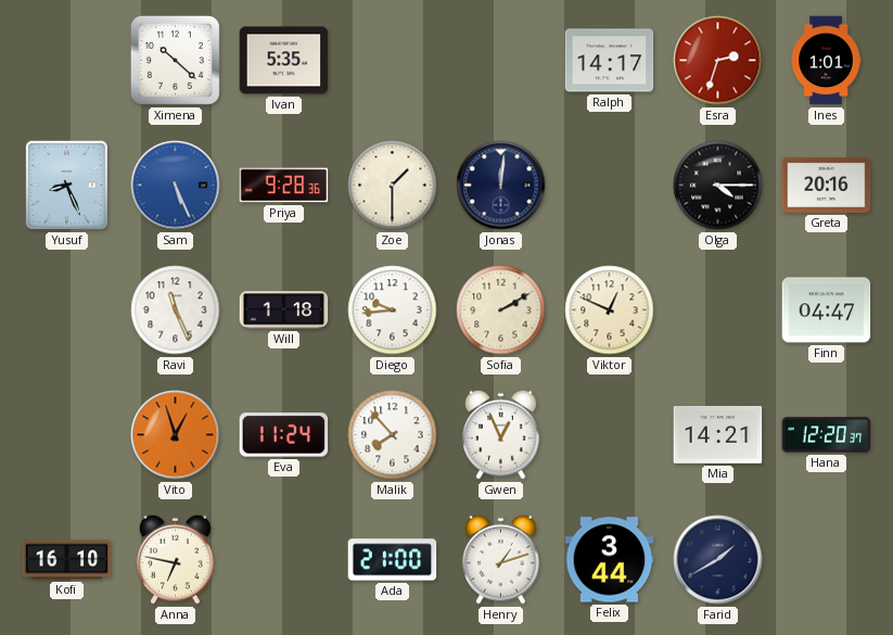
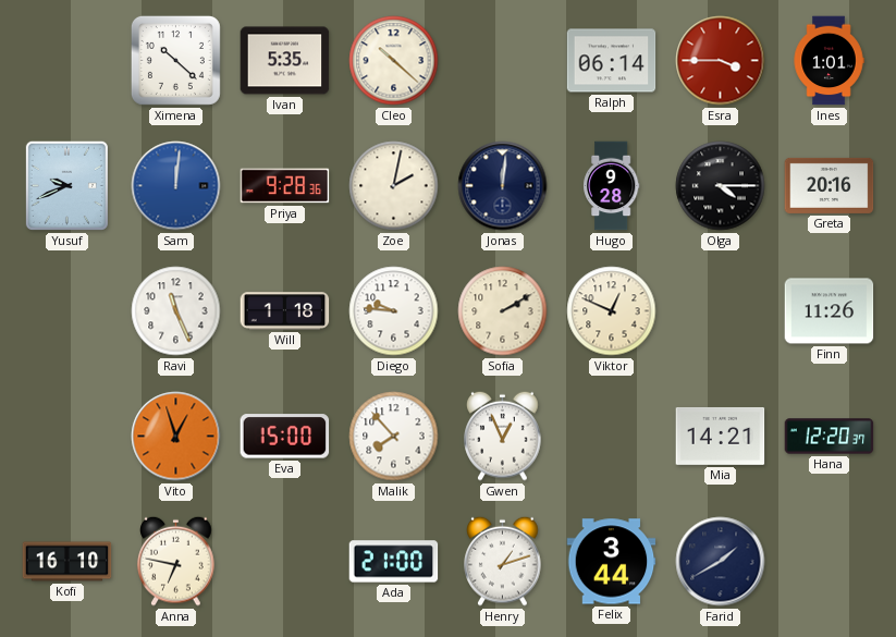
Cleo: none -> 10:22 (394, 61)
Ralph: 14:17 -> 06:14 (612, 61)
Esra: 2:33 -> 3:45 (721, 61)
Yusuf: 8:26 -> 9:41 (66, 185)
Sam: 5:26 -> 12:01 (176, 186)
Zoe: 1:30 -> 2:02 (394, 186)
Hugo: none -> 9:28 (612, 186)
Diego: 9:44 -> 9:46 (394, 311)
Finn: 04:47 -> 11:26 (830, 311)
Eva: 11:24 -> 15:00 (285, 437)
